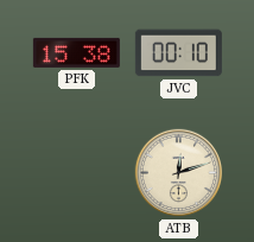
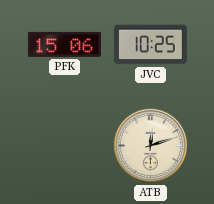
PFK: 15:38 -> 15:06 (64, 44)
JVC: 00:10 -> 10:25 (150, 45)
